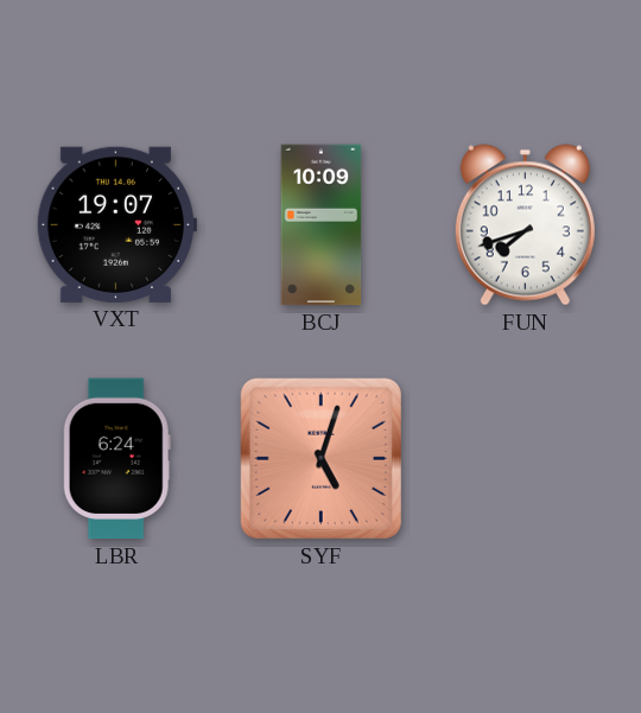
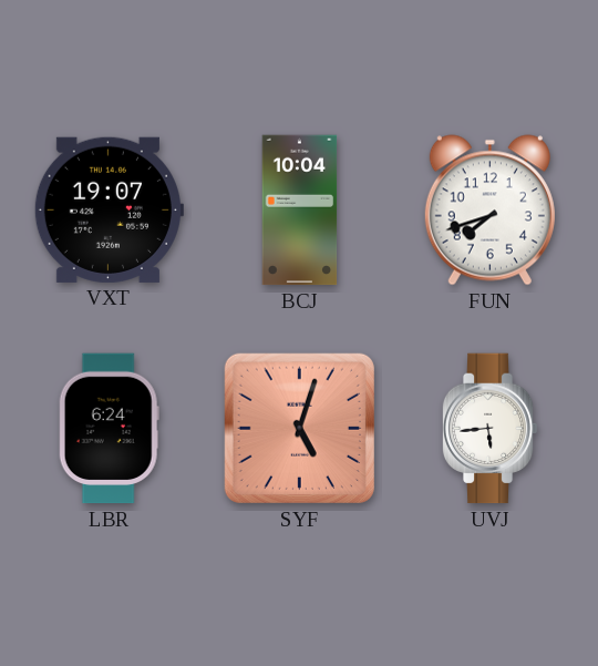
BCJ: 10:09 -> 10:04 (300, 211)
UVJ: none -> 5:44 (489, 429)
